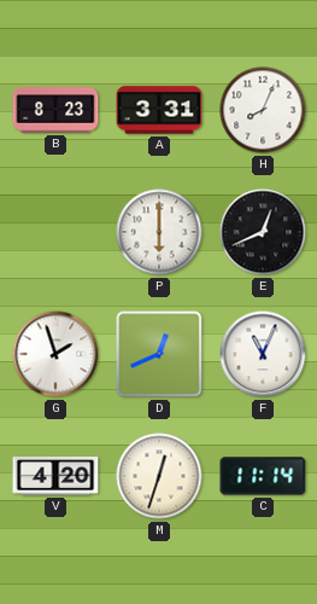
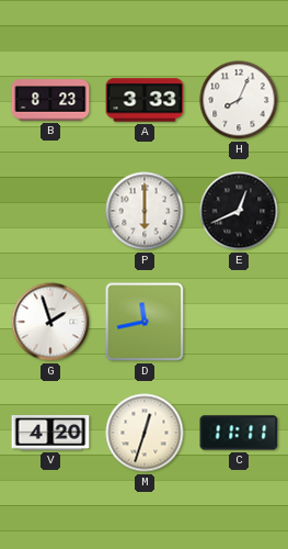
A: 3:31 -> 3:33 (145, 100)
D: 12:41 -> 11:43 (145, 322)
F: 11:04 -> none (263, 354)
C: 11:14 -> 11:11 (239, 433)
